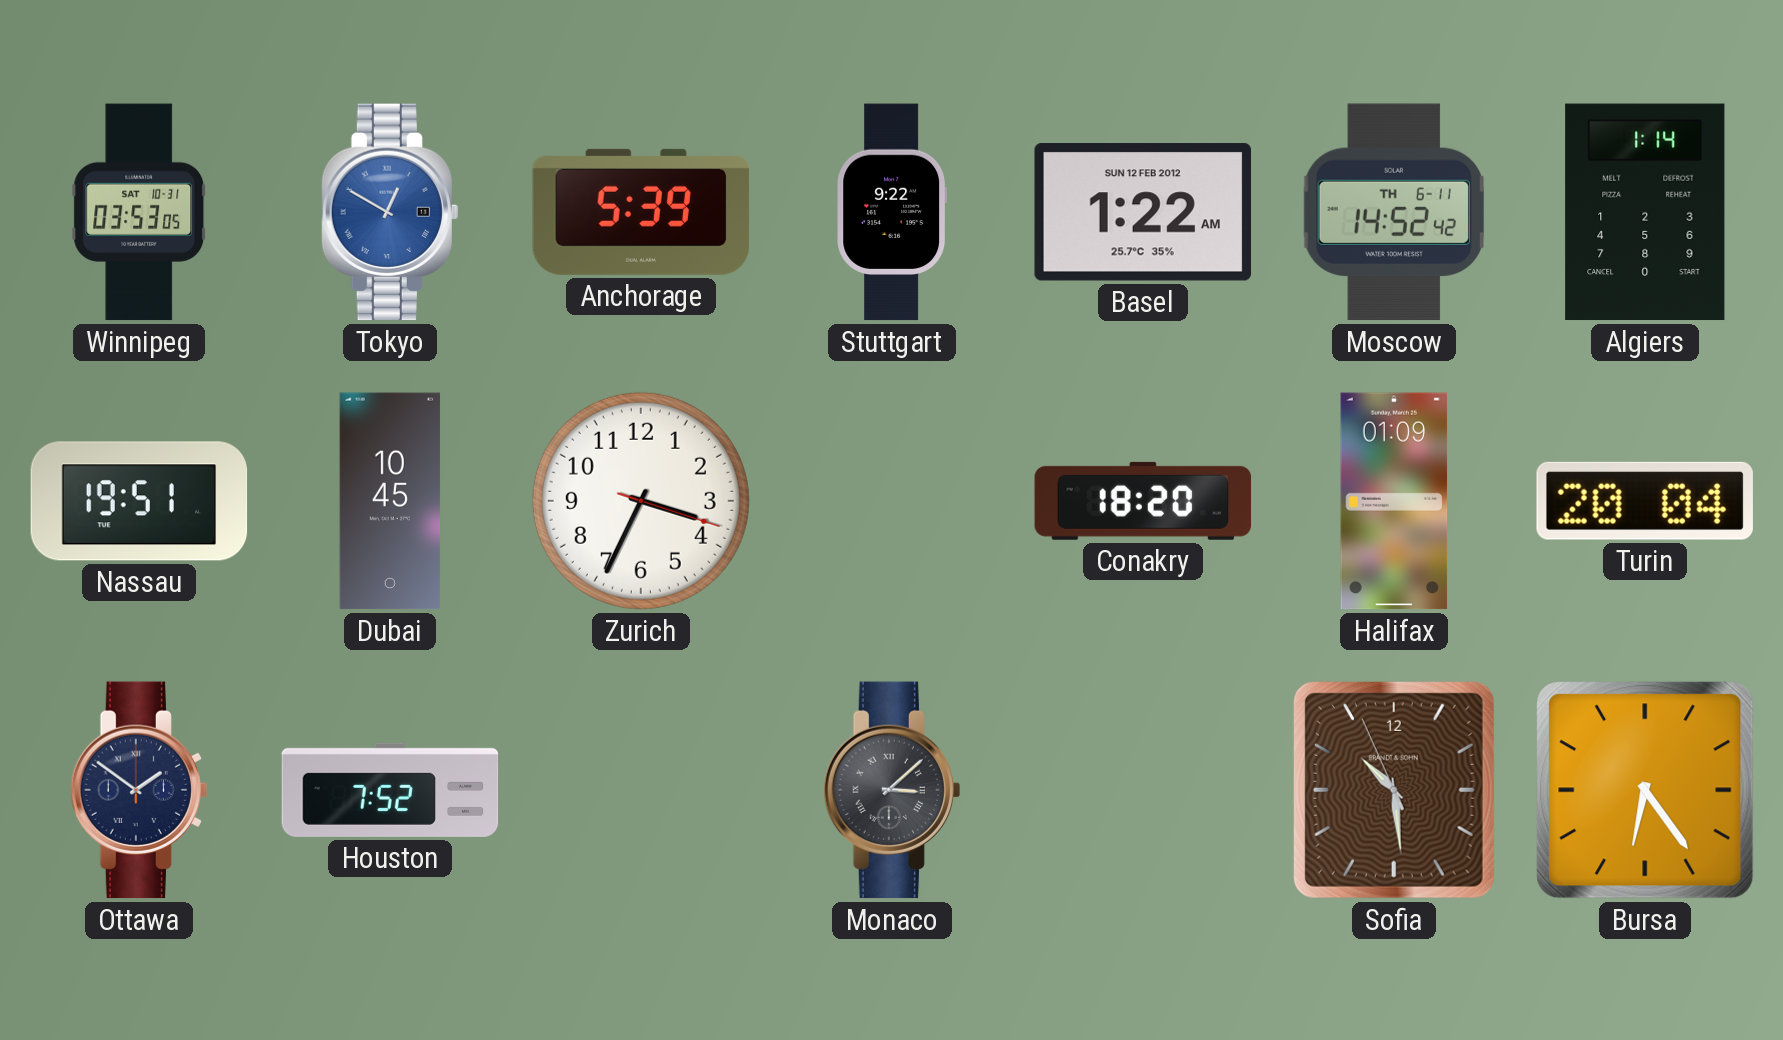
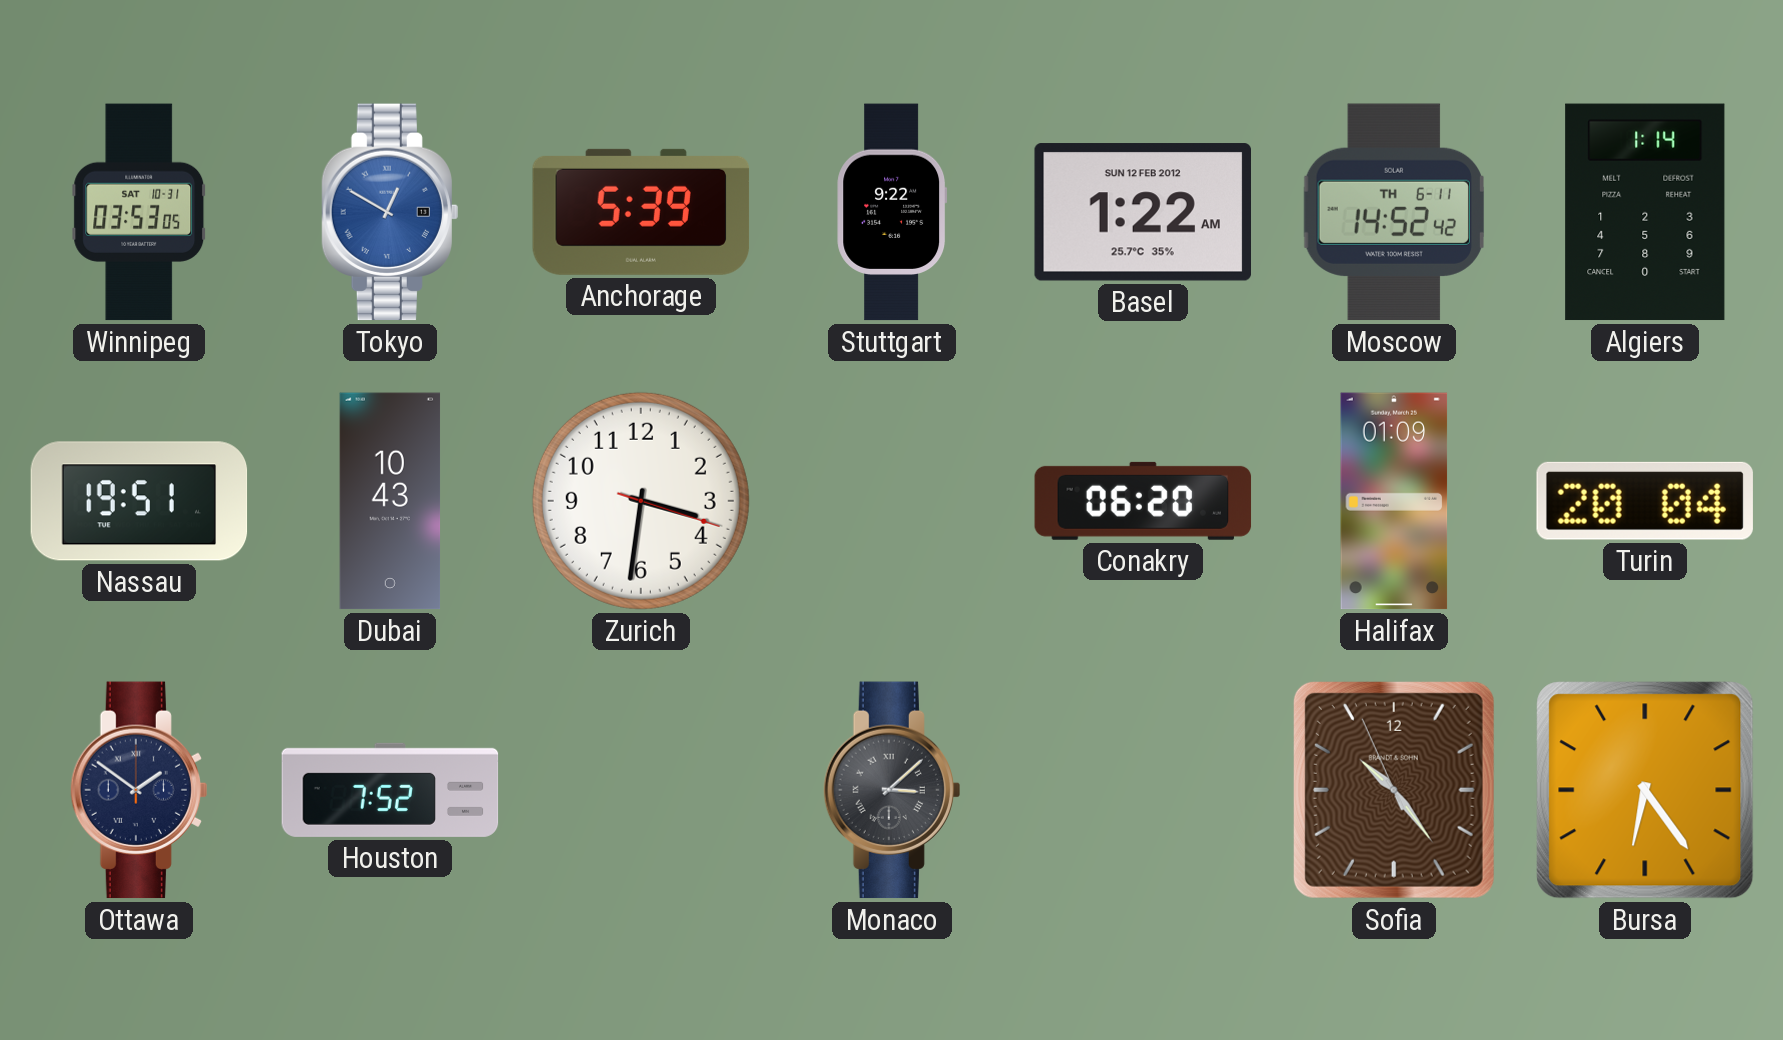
Dubai: 10:45 -> 10:43 (390, 501)
Zurich: 3:34 -> 3:31 (641, 501)
Conakry: 18:20 -> 06:20 (1143, 501)
Sofia: 10:28 -> 10:23 (1394, 790)
